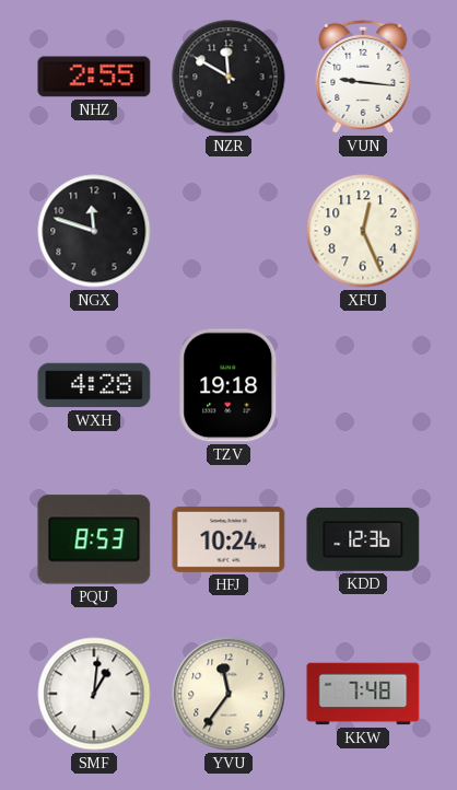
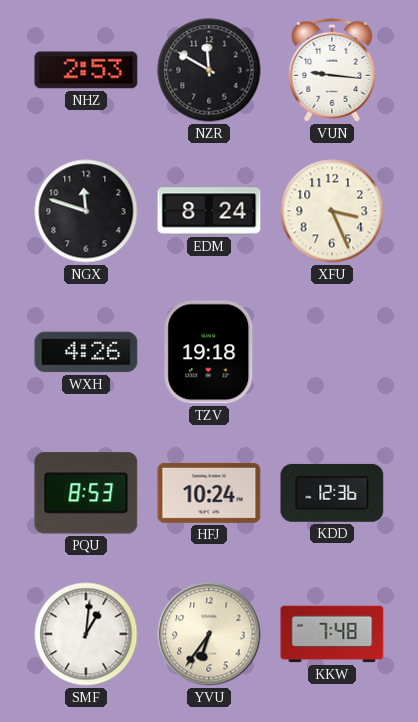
NHZ: 2:55 -> 2:53 (86, 70)
EDM: none -> 8:24 (209, 211)
XFU: 12:26 -> 3:26 (332, 211)
WXH: 4:28 -> 4:26 (86, 352)
YVU: 11:36 -> 6:36 (209, 634)
